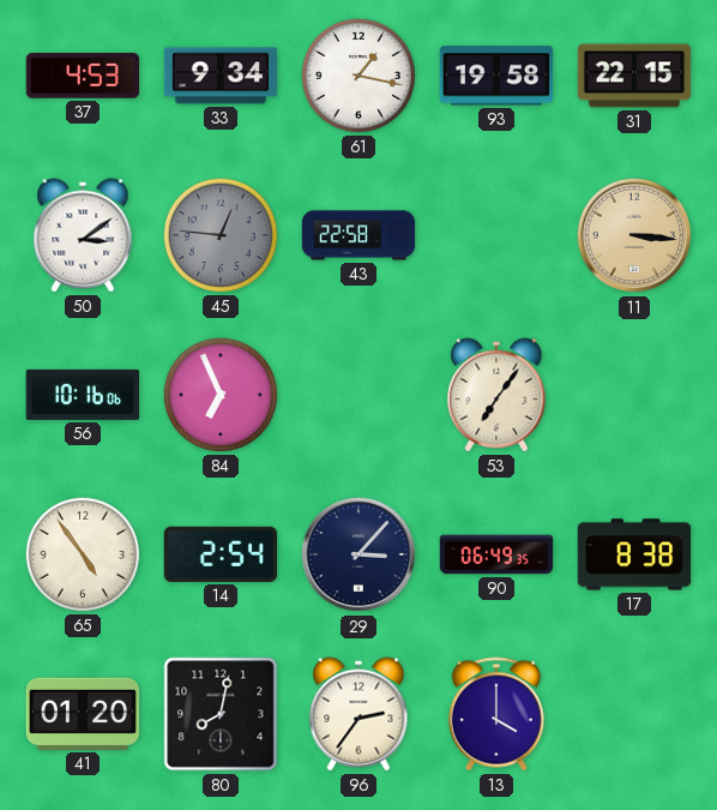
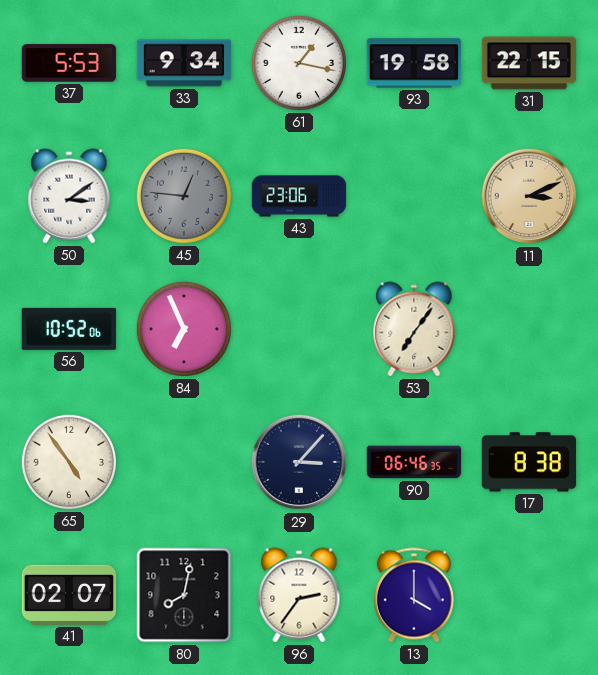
37: 4:53 -> 5:53 (69, 63)
43: 22:58 -> 23:06 (299, 196)
11: 3:16 -> 3:11 (529, 196)
56: 10:16 -> 10:52 (68, 329)
14: 2:54 -> none (219, 554)
90: 06:49 -> 06:46 (414, 462)
41: 01:20 -> 02:07 (69, 595)
